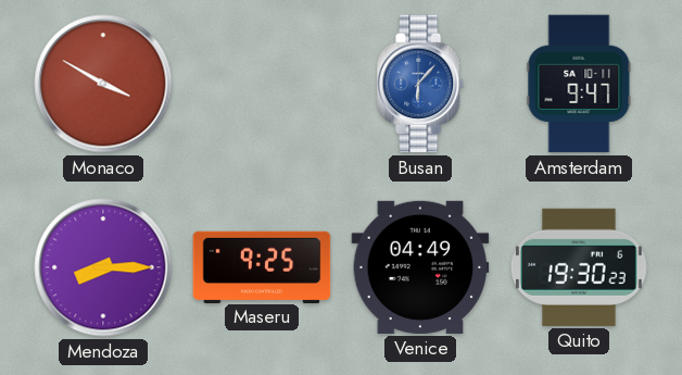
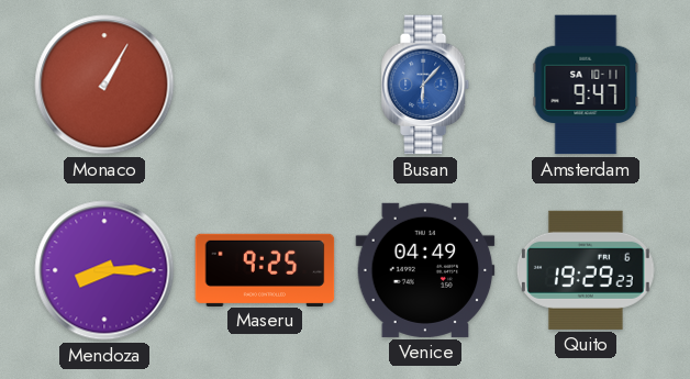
Monaco: 3:50 -> 1:05 (104, 85)
Quito: 19:30 -> 19:29 (586, 270)
